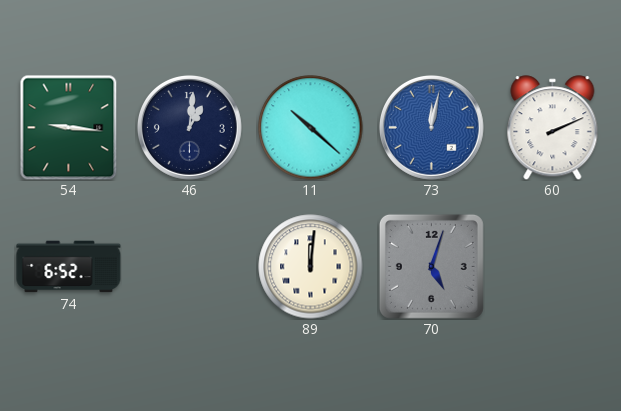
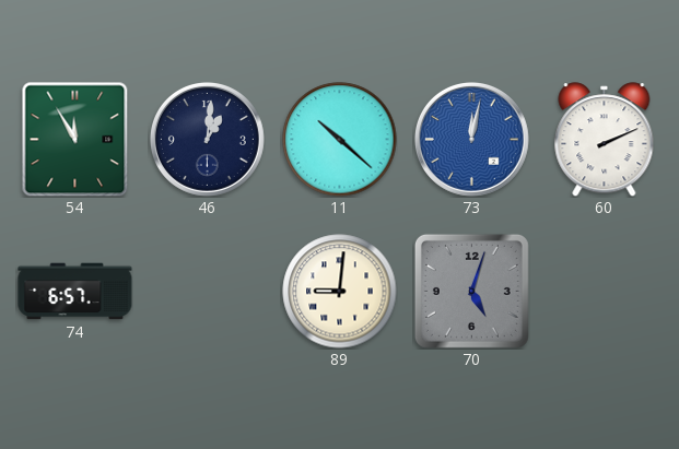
54: 9:16 -> 11:55 (75, 139)
74: 6:52 -> 6:57 (75, 292)
89: 12:01 -> 9:01 (340, 292)
